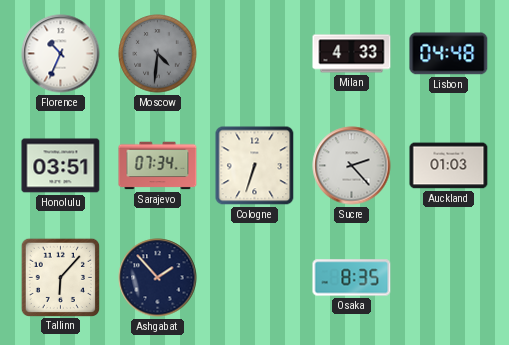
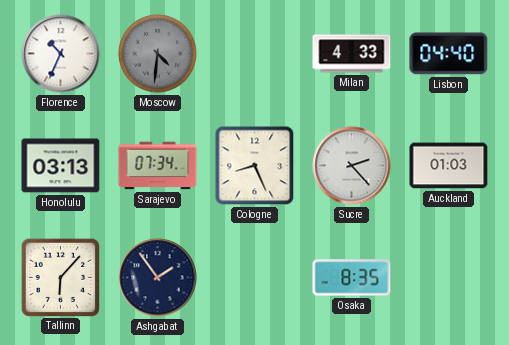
Lisbon: 04:48 -> 04:40 (449, 54)
Honolulu: 03:51 -> 03:13 (61, 166)
Cologne: 6:33 -> 8:26 (255, 166)
Ashgabat: 1:53 -> 1:54 (158, 278)
